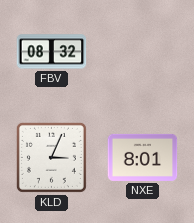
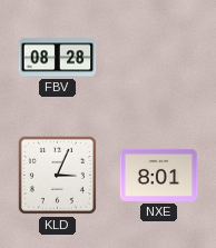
FBV: 08:32 -> 08:28 (58, 58)
